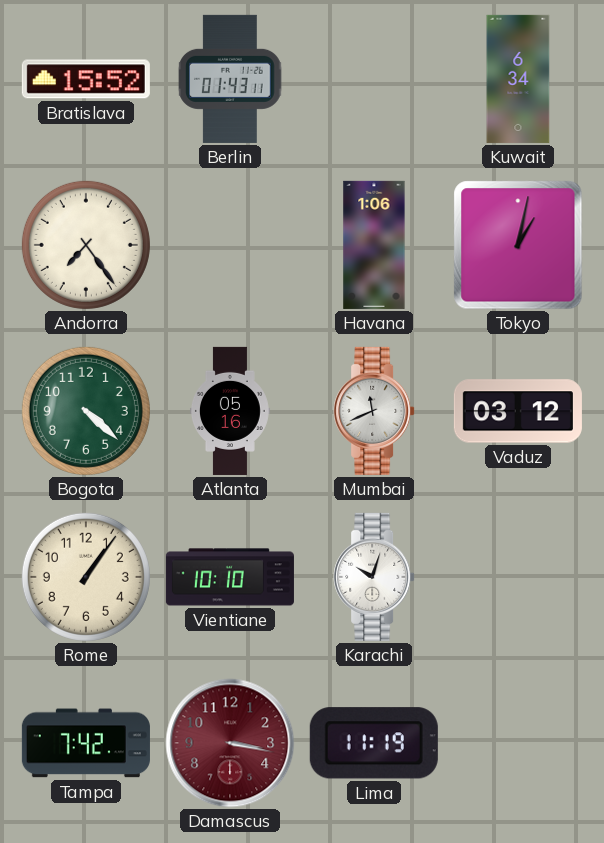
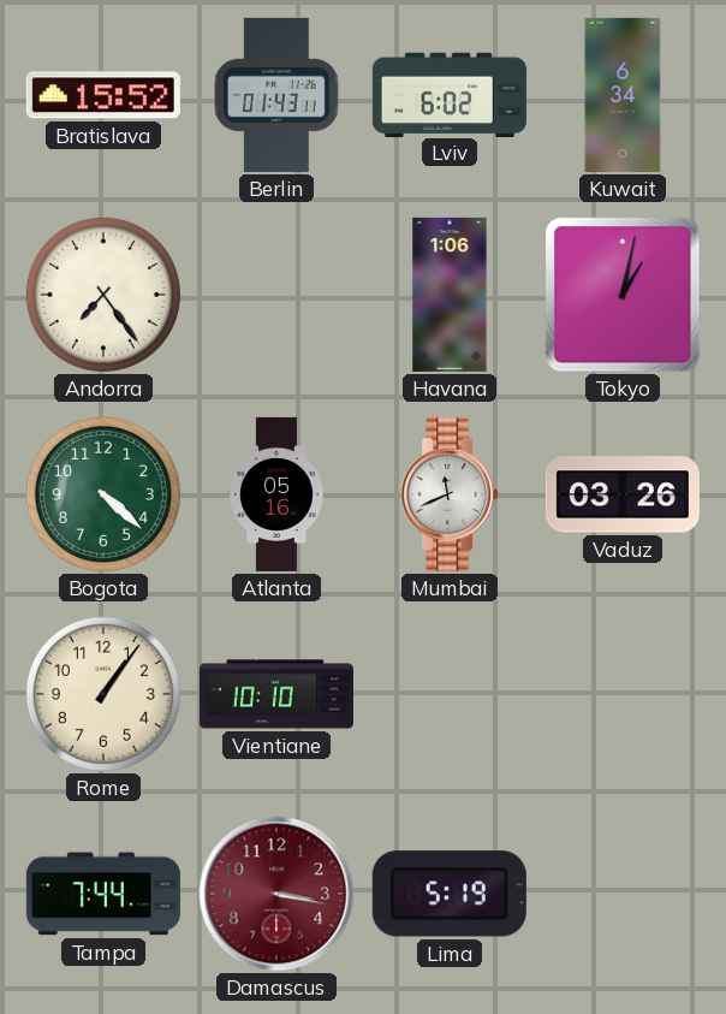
Lviv: none -> 6:02 (450, 94)
Vaduz: 03:12 -> 03:26 (623, 494)
Karachi: 10:03 -> none (374, 577)
Tampa: 7:42 -> 7:44 (103, 894)
Lima: 11:19 -> 5:19 (450, 894)
